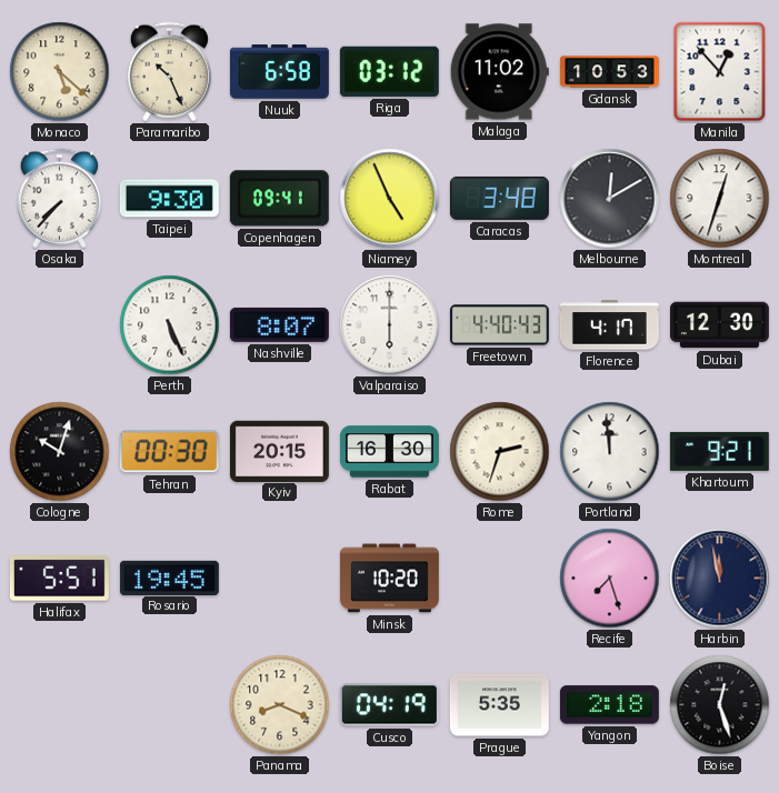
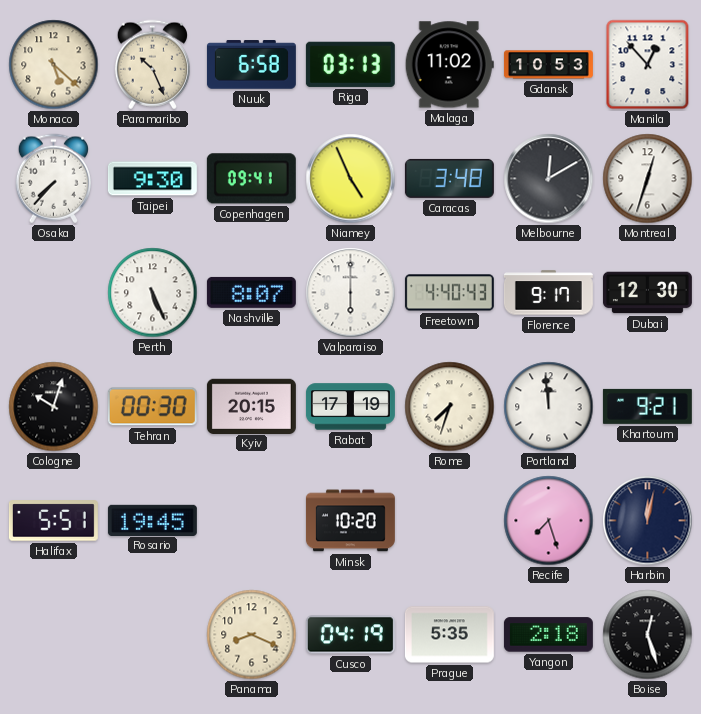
Riga: 03:12 -> 03:13 (350, 64)
Florence: 4:17 -> 9:17 (548, 293)
Rabat: 16:30 -> 17:19 (350, 407)
Rome: 2:33 -> 7:33 (450, 407)
Harbin: 11:58 -> 12:02 (648, 521)
